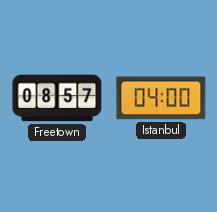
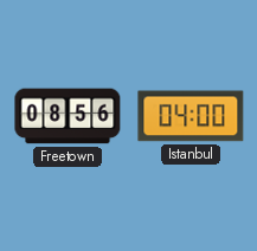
Freetown: 08:57 -> 08:56 (68, 116)
